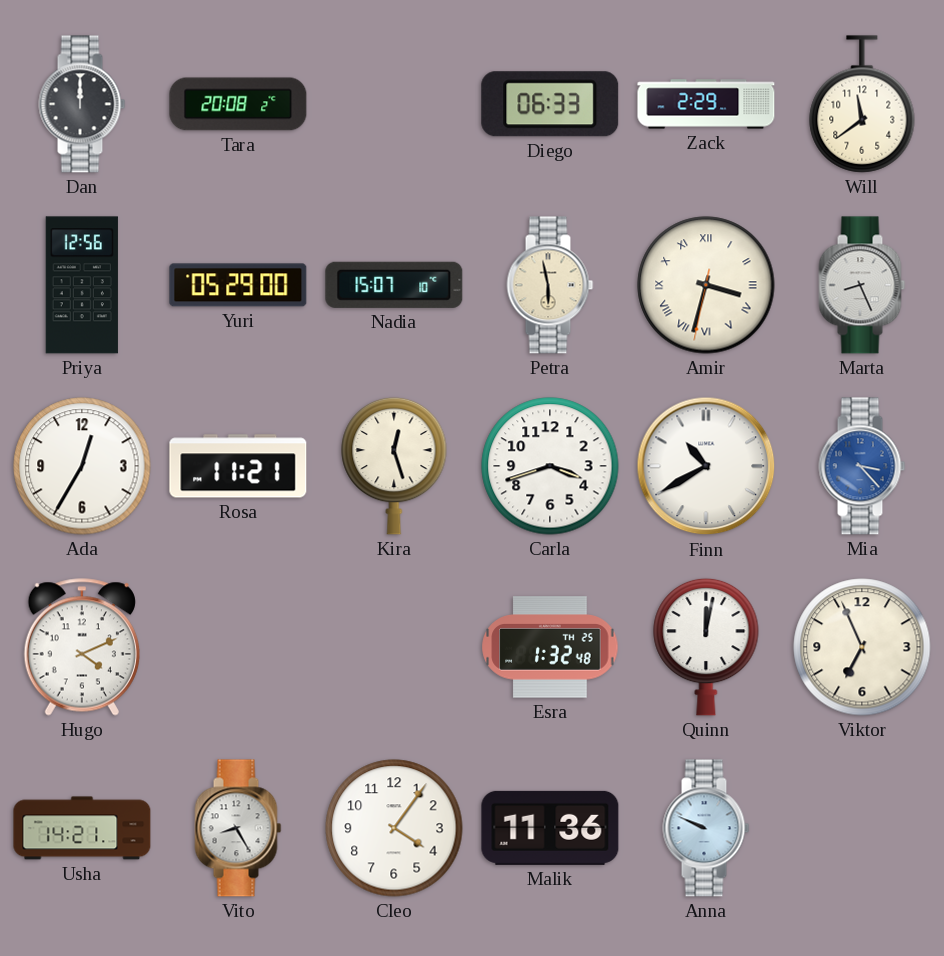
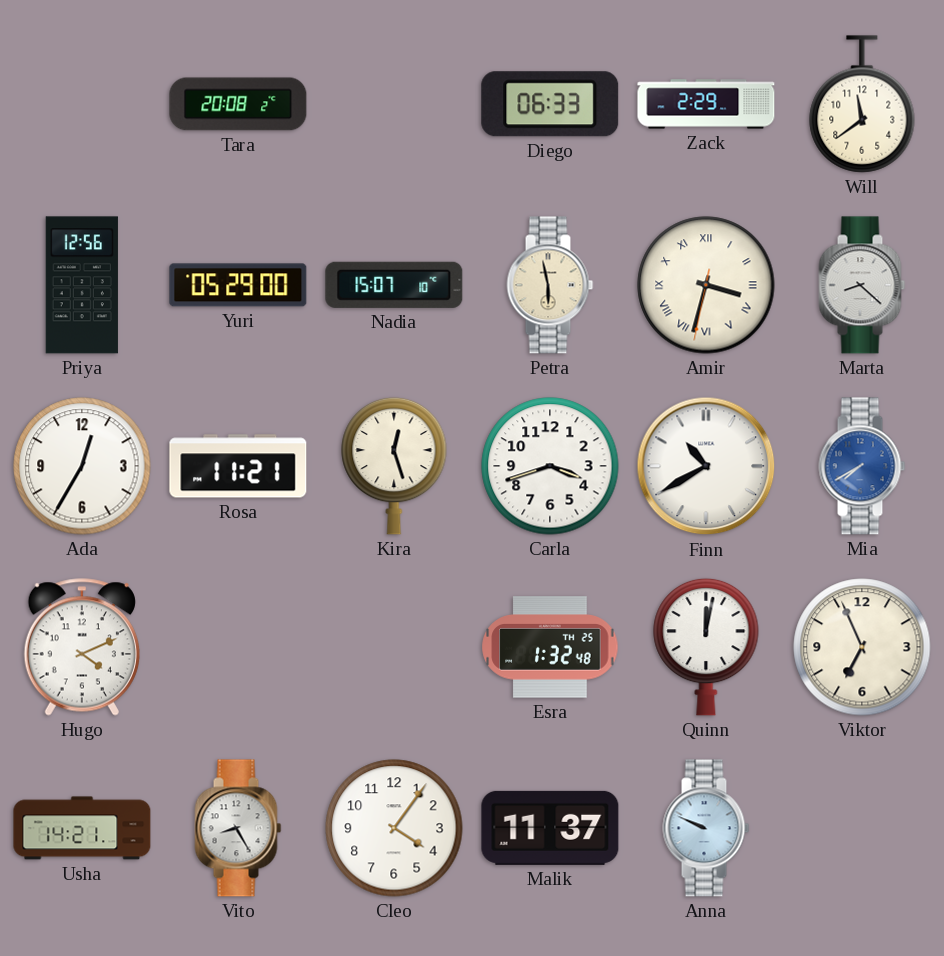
Dan: 12:00 -> none (82, 104)
Marta: 8:26 -> 8:22 (862, 285)
Mia: 3:23 -> 7:40 (862, 466)
Malik: 11:36 -> 11:37 (550, 828)
